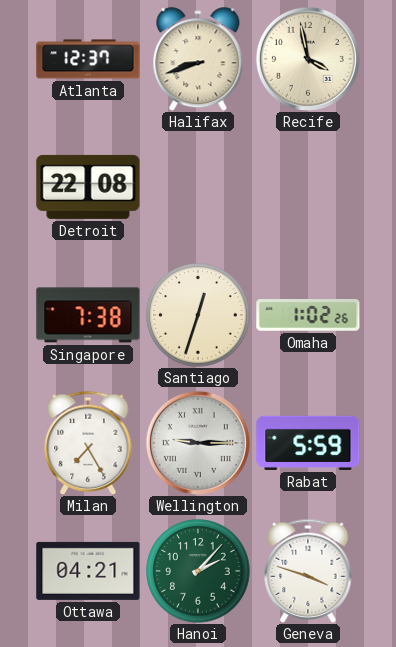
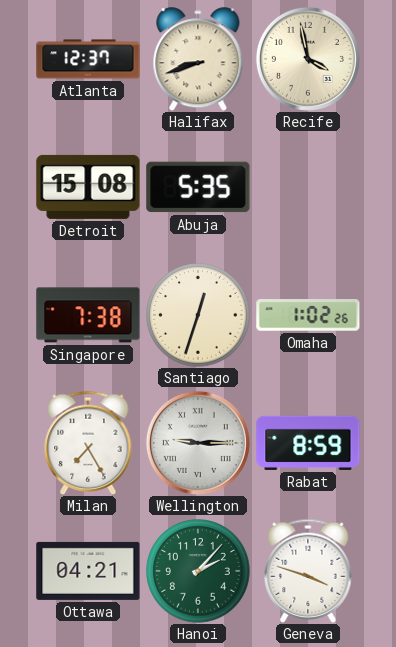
Detroit: 22:08 -> 15:08 (88, 187)
Abuja: none -> 5:35 (198, 187)
Rabat: 5:59 -> 8:59 (308, 443)
